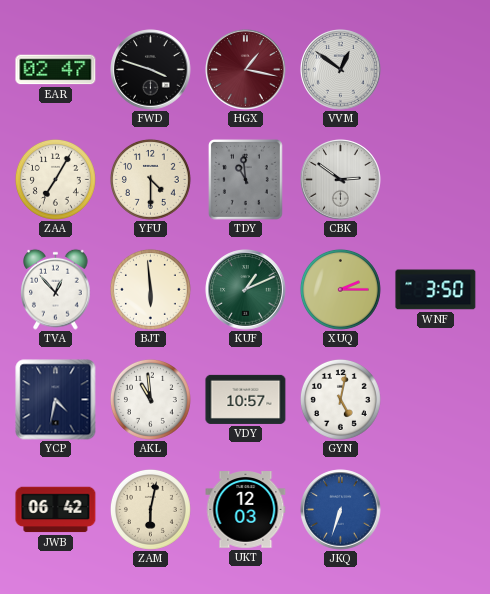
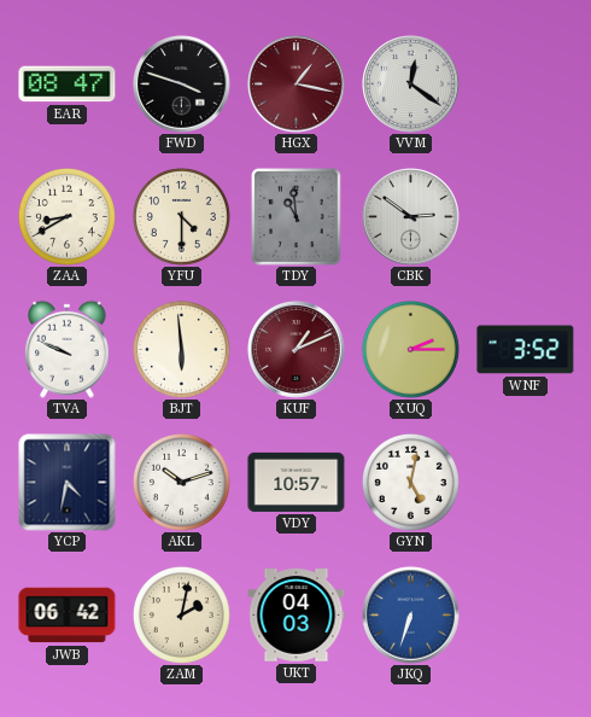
EAR: 02:47 -> 08:47 (68, 84)
VVM: 12:51 -> 12:21 (411, 84)
ZAA: 7:05 -> 8:40 (66, 216)
TVA: 12:53 -> 9:49 (68, 349)
KUF dial: green -> burgundy (297, 350)
WNF: 3:50 -> 3:52 (526, 350)
AKL: 10:59 -> 10:12 (181, 482)
ZAM: 6:02 -> 2:02 (181, 614)
UKT: 12:03 -> 04:03 (297, 616)
